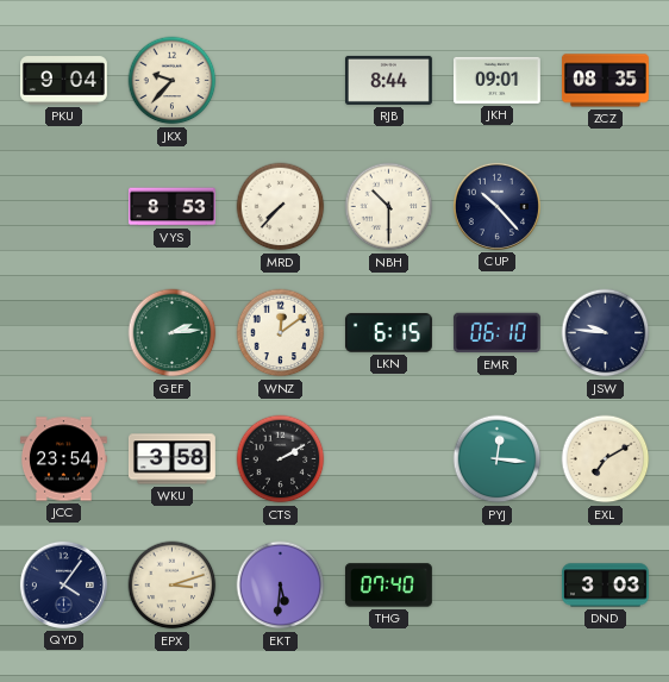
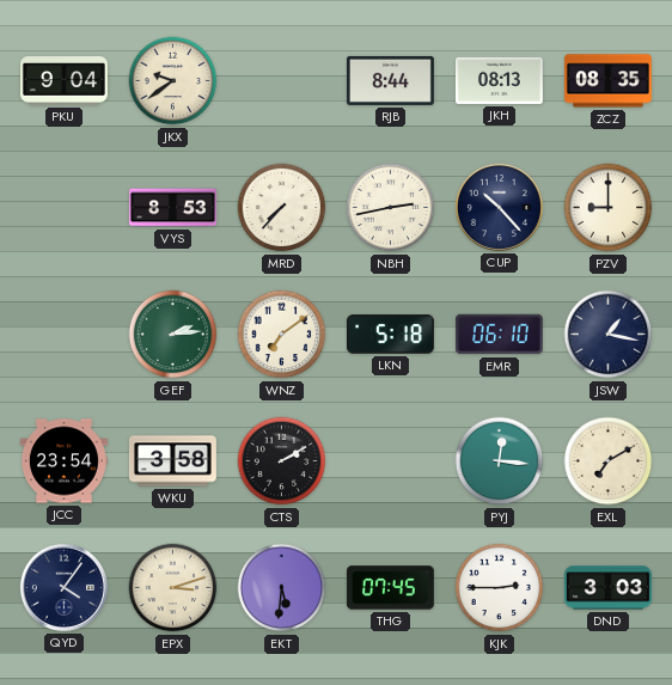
JKX: 9:37 -> 9:39 (173, 81)
JKH: 09:01 -> 08:13 (499, 80)
NBH: 10:30 -> 2:43 (391, 208)
PZV: none -> 9:00 (609, 208)
WNZ: 12:09 -> 7:09 (282, 335)
LKN: 6:15 -> 5:18 (390, 335)
JSW: 9:46 -> 1:17 (609, 335)
THG: 07:40 -> 07:45 (390, 588)
KJK: none -> 2:45 (500, 588)
